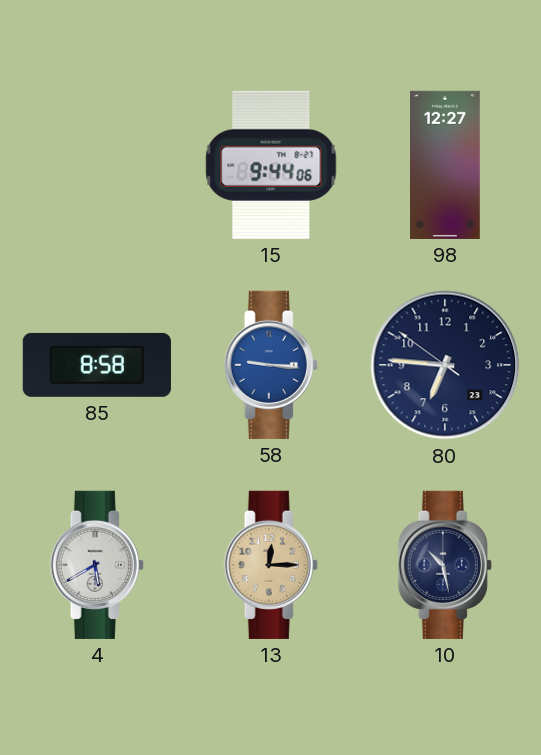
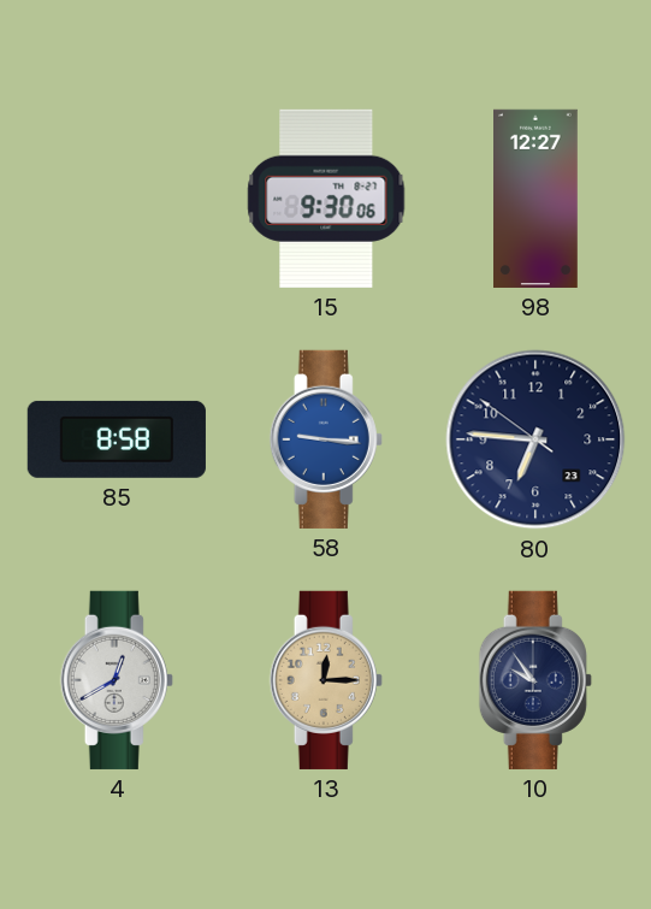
15: 9:44 -> 9:30 (326, 199)
4: 5:40 -> 12:40 (117, 680)
10: 10:28 -> 9:54 (535, 680)
